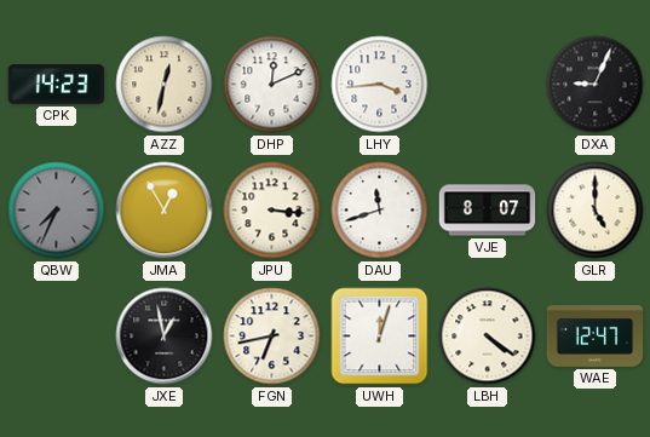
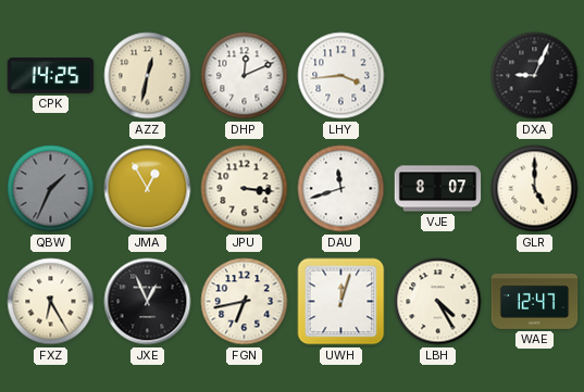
CPK: 14:23 -> 14:25 (51, 76)
QBW: 7:34 -> 1:34 (51, 189)
FXZ: none -> 6:25 (51, 302)
JXE: 12:58 -> 12:56 (148, 302)
LBH: 4:21 -> 4:25 (438, 302)
